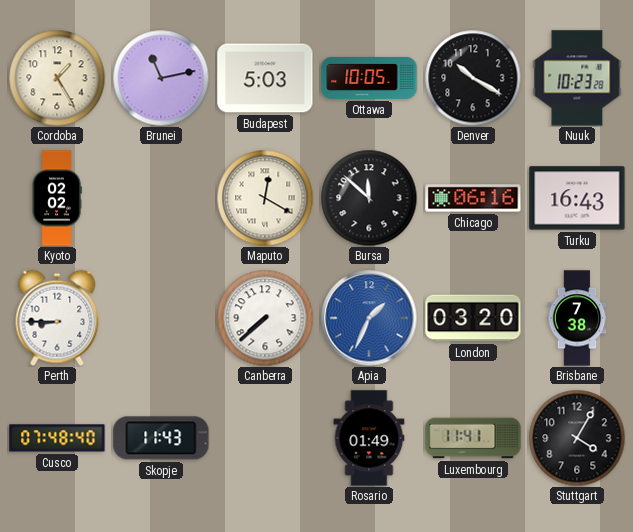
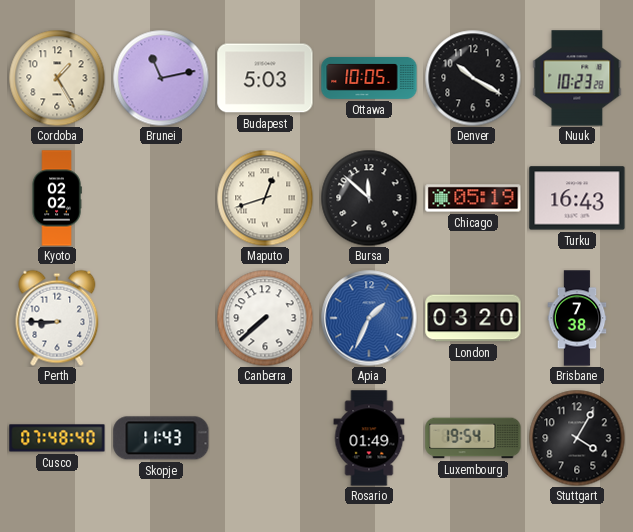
Maputo: 12:20 -> 12:42 (265, 198)
Chicago: 06:16 -> 05:19 (473, 198)
Luxembourg: 11:41 -> 19:54 (473, 438)
